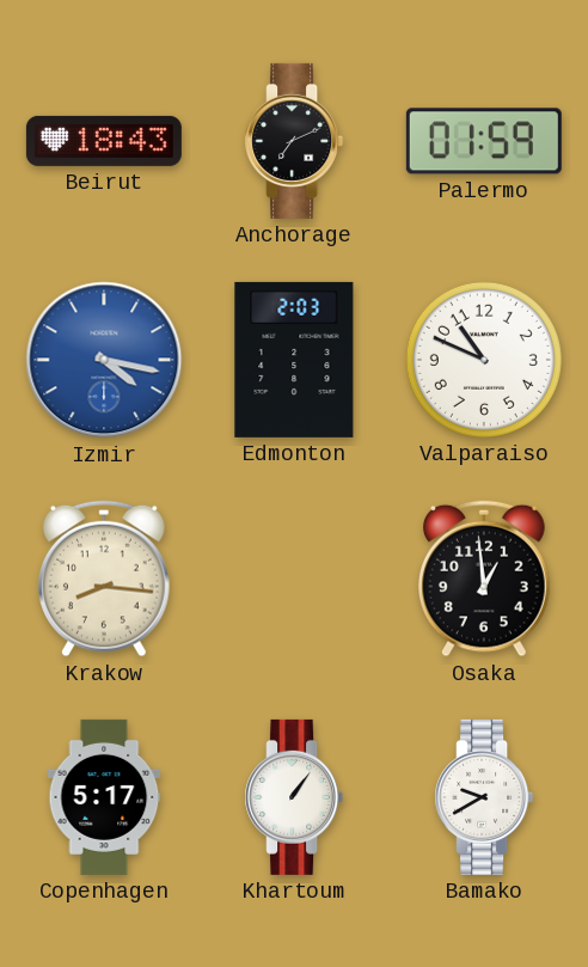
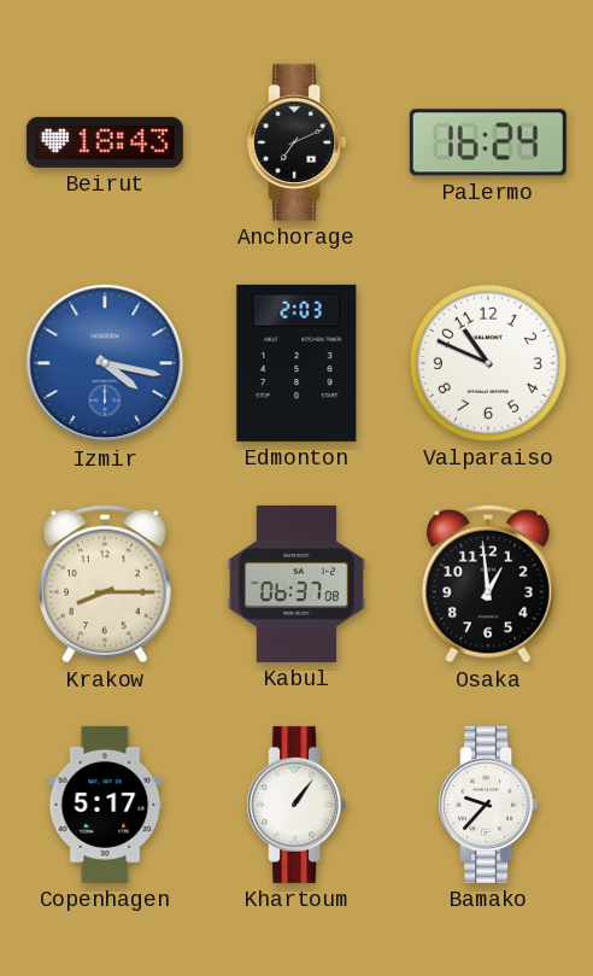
Palermo: 01:59 -> 16:24 (488, 142)
Krakow: 8:16 -> 8:15 (106, 584)
Kabul: none -> 06:37 (296, 584)
Bamako: 9:40 -> 9:37 (488, 805)
